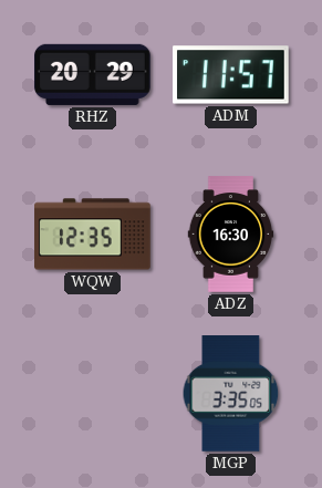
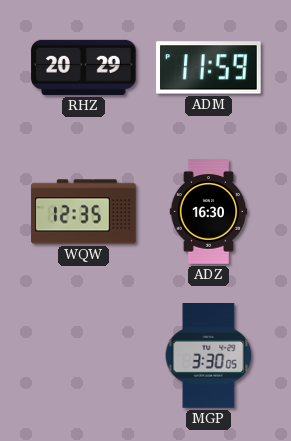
ADM: 11:57 -> 11:59 (209, 68)
MGP: 3:35 -> 3:30 (209, 356)
